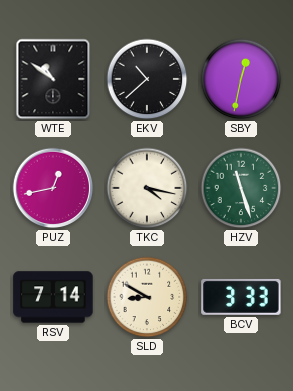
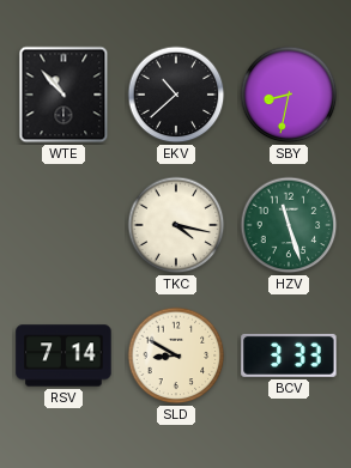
WTE: 10:51 -> 10:53 (63, 95)
SBY: 12:32 -> 8:32 (289, 95)
PUZ: 12:43 -> none (53, 188)
